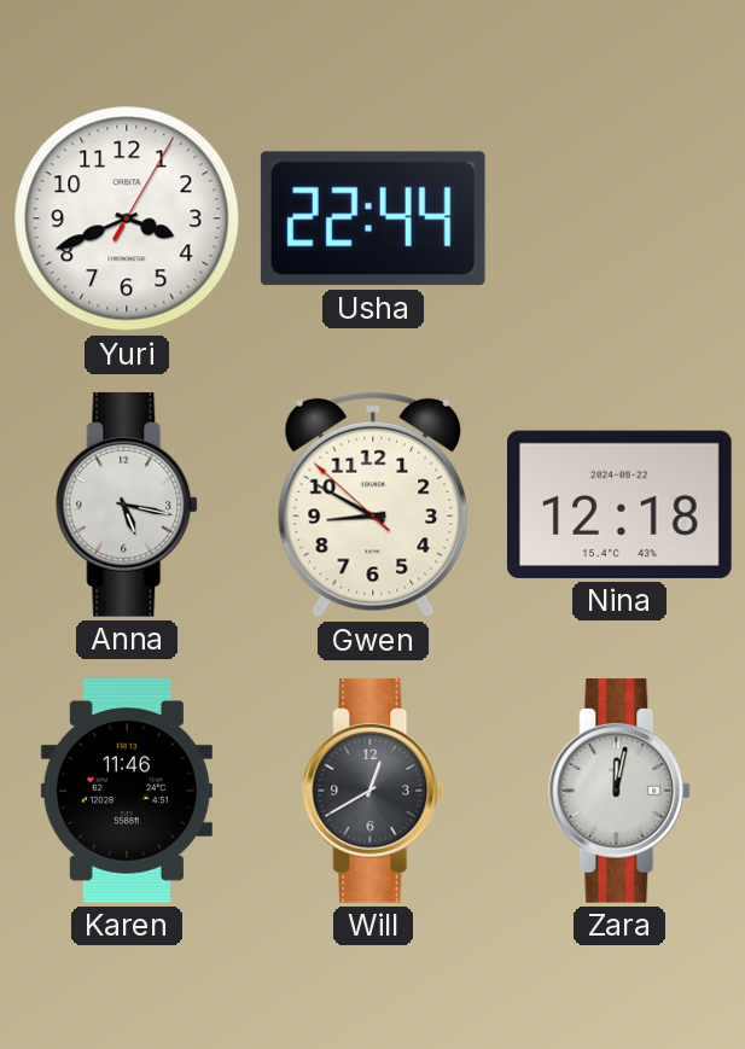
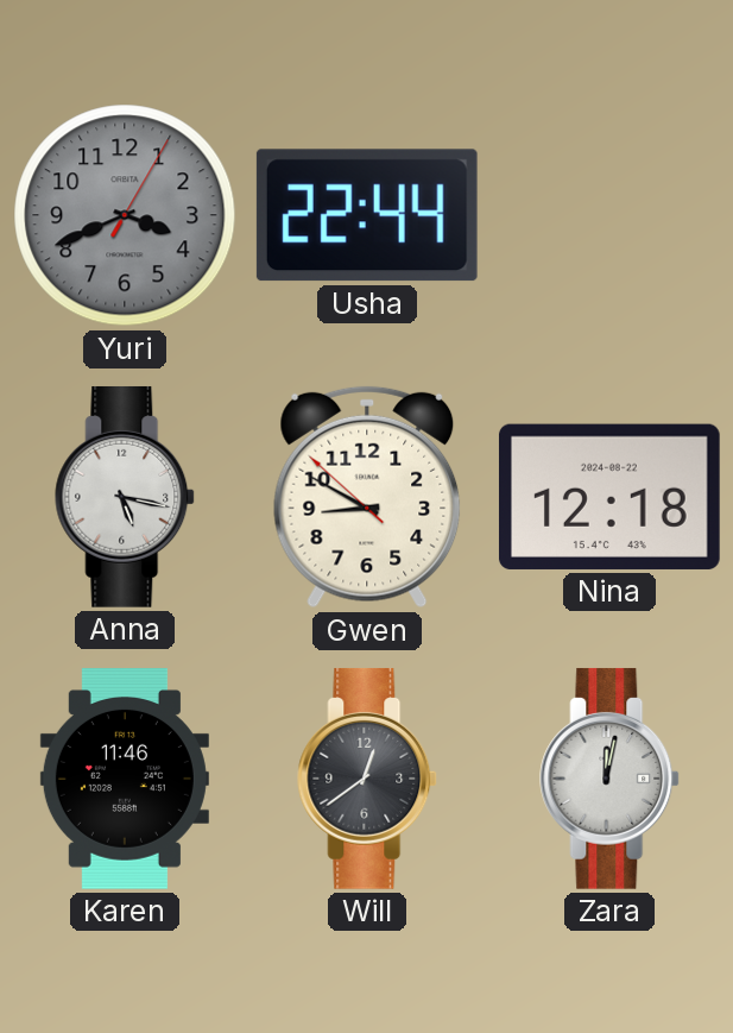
Yuri dial: white -> grey (125, 215)
Will: 12:40 -> 12:39 (368, 779)
